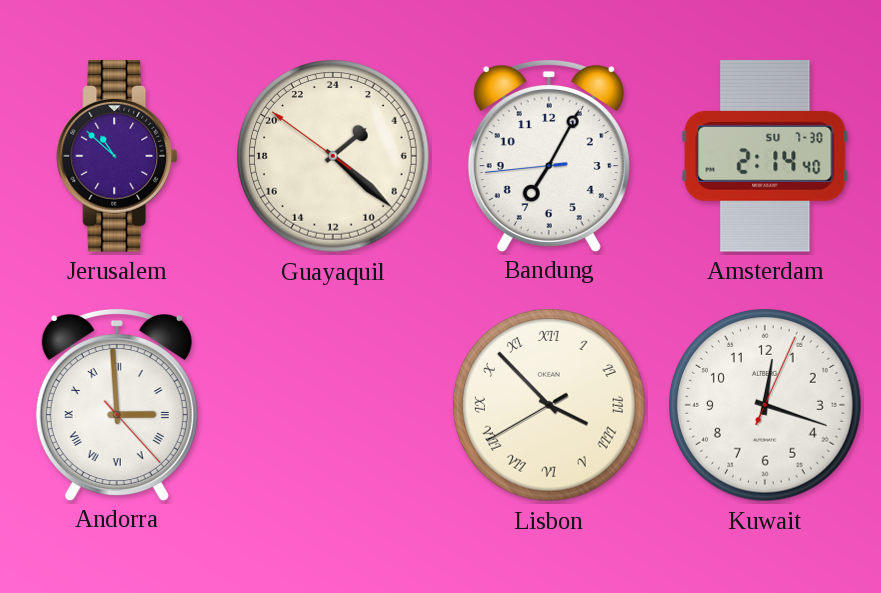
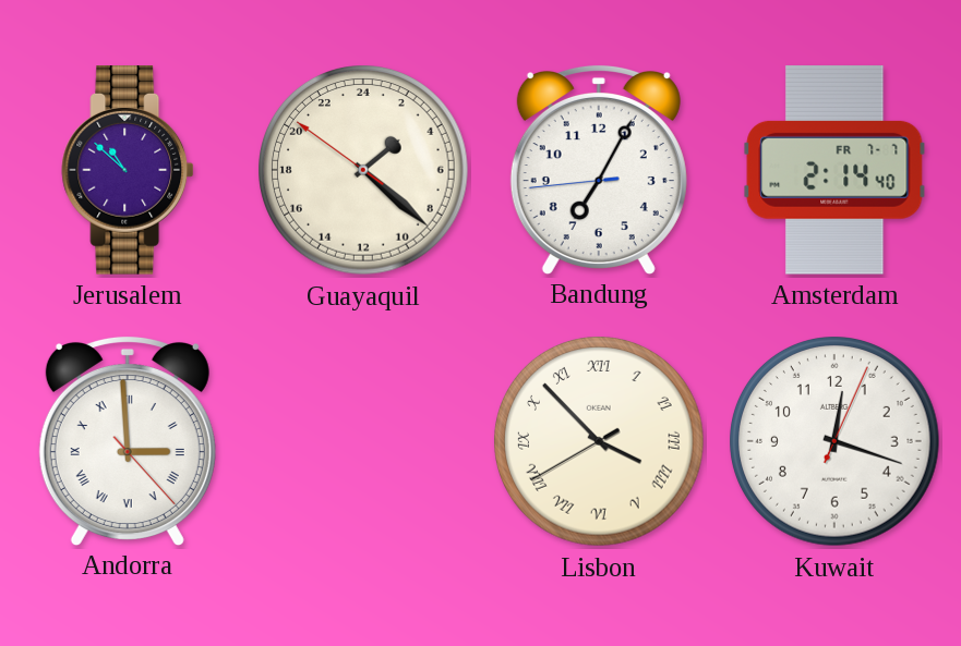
Amsterdam date: SU 7-30 -> FR 7-7 (834, 170)
